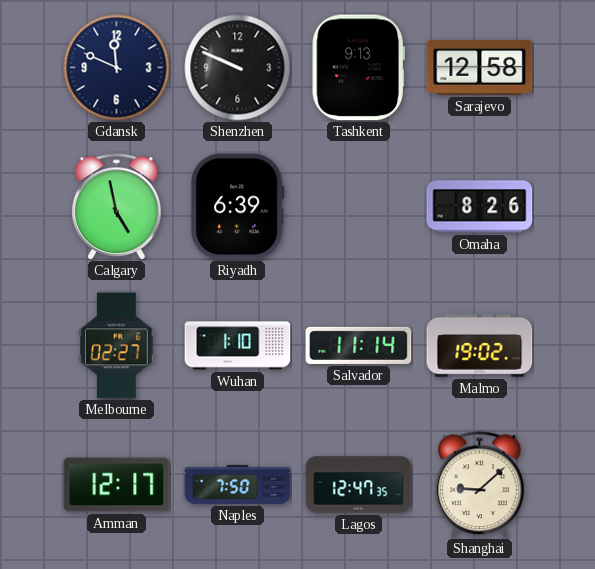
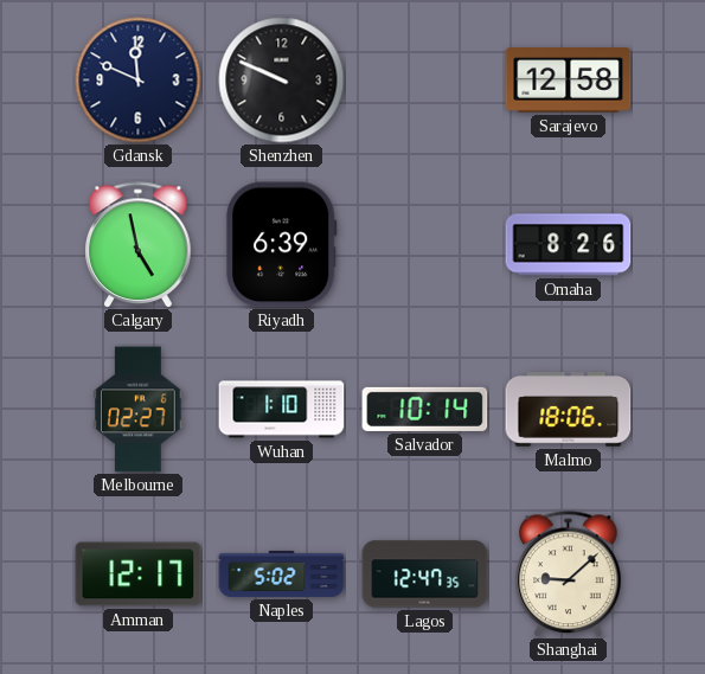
Tashkent: 9:13 -> none (358, 68)
Salvador: 11:14 -> 10:14 (425, 409)
Malmo: 19:02 -> 18:06 (569, 410)
Naples: 7:50 -> 5:02 (282, 573)
